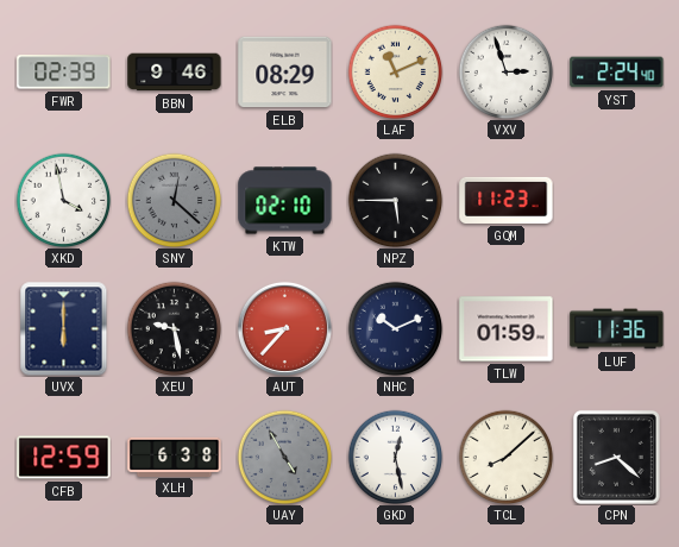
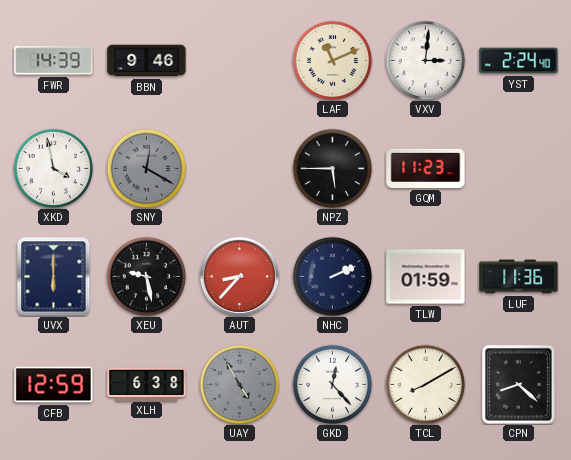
FWR: 02:39 -> 14:39 (54, 61)
ELB: 08:29 -> none (285, 73)
VXV: 2:57 -> 3:01 (425, 60)
SNY: 12:22 -> 12:20 (146, 168)
KTW: 02:10 -> none (285, 201)
NHC: 10:11 -> 2:11 (332, 276)
GKD: 12:28 -> 12:23 (332, 384)
TCL: 8:08 -> 8:10 (425, 384)
